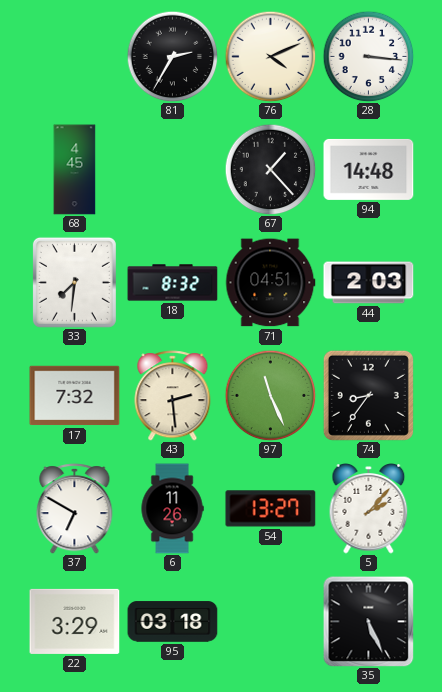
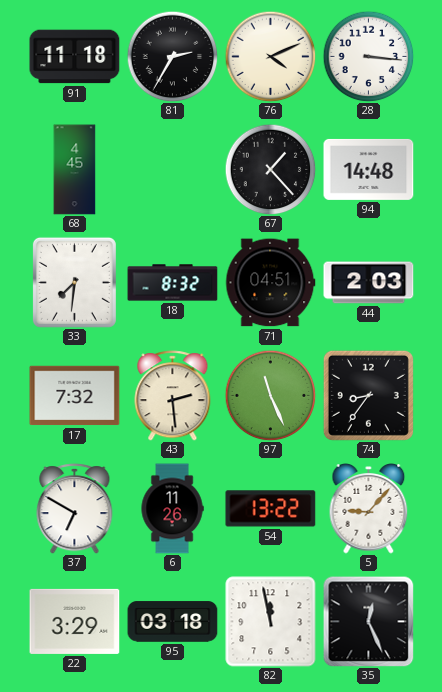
91: none -> 11:18 (75, 57)
54: 13:27 -> 13:22 (271, 509)
5: 2:07 -> 9:07 (369, 509)
82: none -> 11:58 (271, 622)
35: 5:26 -> 12:26 (368, 621)
